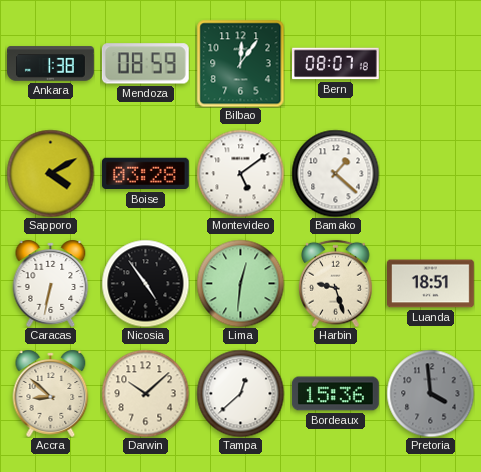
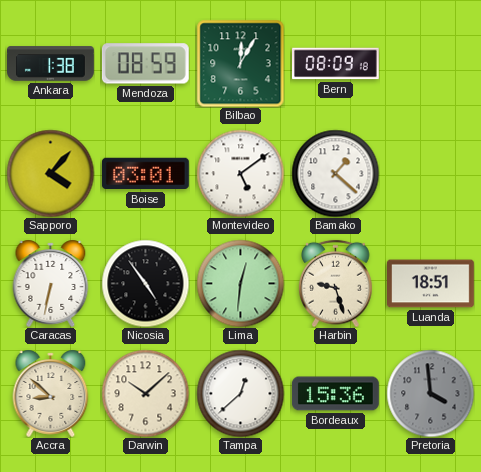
Bilbao: 12:06 -> 12:05 (240, 63)
Bern: 08:07 -> 08:09 (336, 64)
Sapporo: 4:10 -> 4:07 (50, 173)
Boise: 03:28 -> 03:01 (145, 174)
